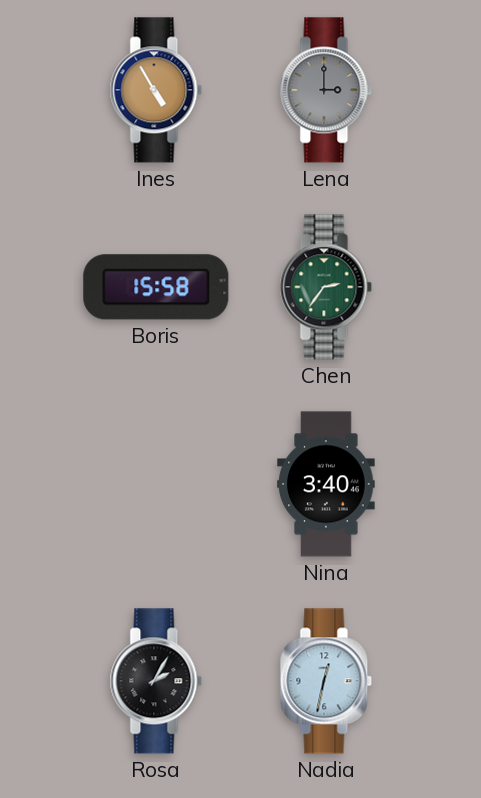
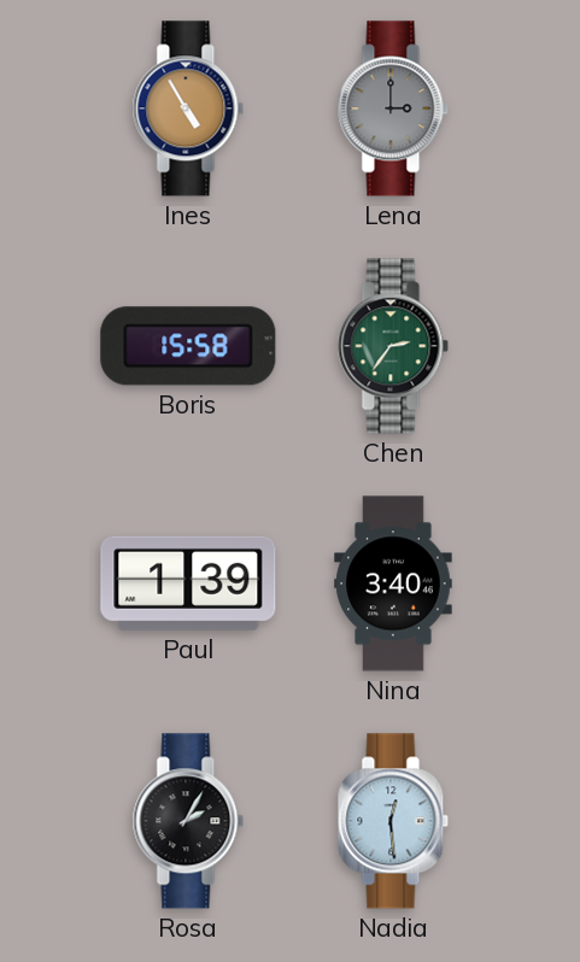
Paul: none -> 1:39 (188, 583)
Nadia: 12:32 -> 12:29 (393, 821)
